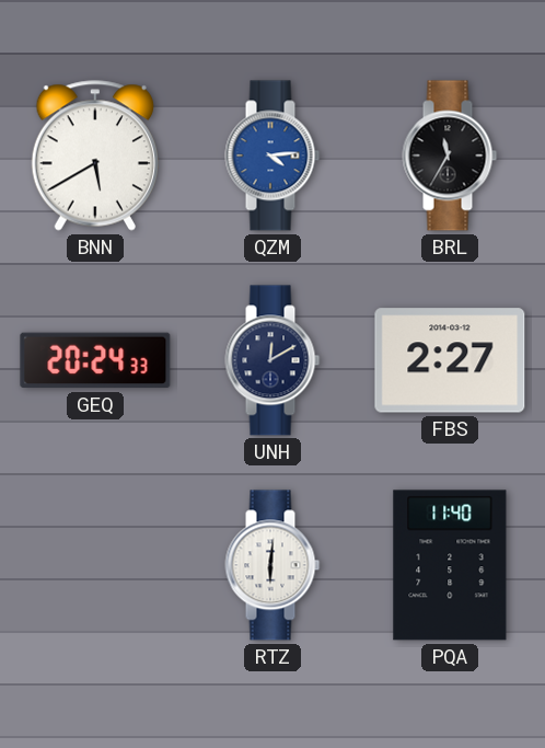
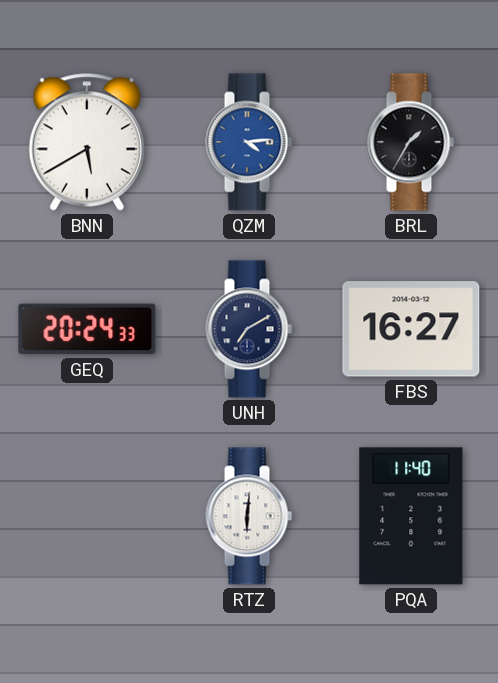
BRL: 11:35 -> 1:35 (411, 142)
UNH: 12:10 -> 7:10 (249, 329)
FBS: 2:27 -> 16:27 (411, 329)
